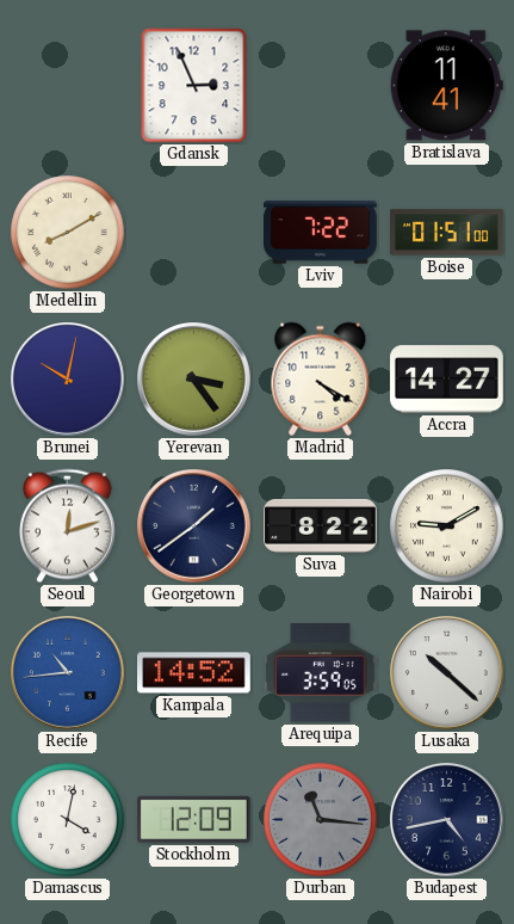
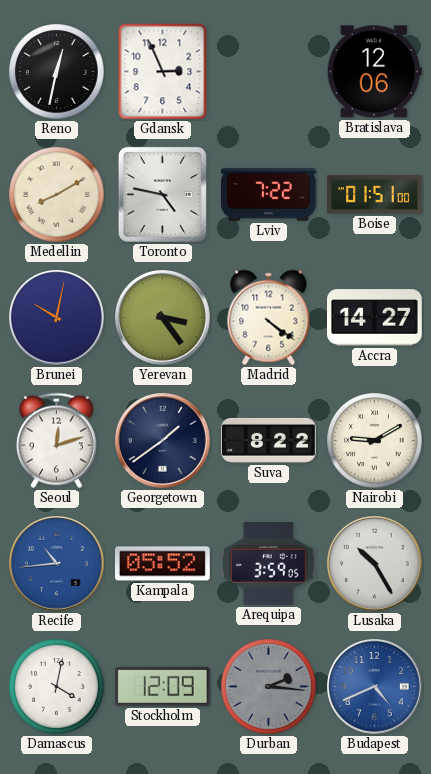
Reno: none -> 12:32 (57, 72)
Bratislava: 11:41 -> 12:06 (374, 72)
Toronto: none -> 4:47 (162, 194)
Madrid: 4:20 -> 4:21 (269, 318)
Kampala: 14:52 -> 05:52 (163, 564)
Lusaka: 10:22 -> 10:25 (375, 564)
Durban: 11:16 -> 2:16 (269, 687)
Budapest: 4:43 -> 4:41 (375, 687)
Budapest dial: navy -> blue (375, 687)
